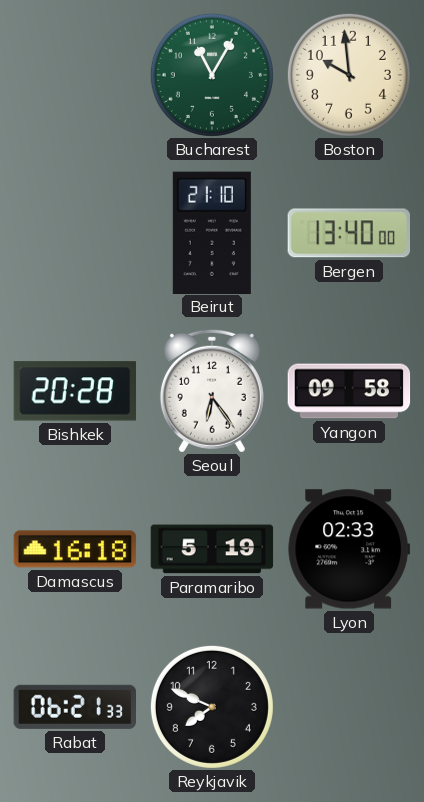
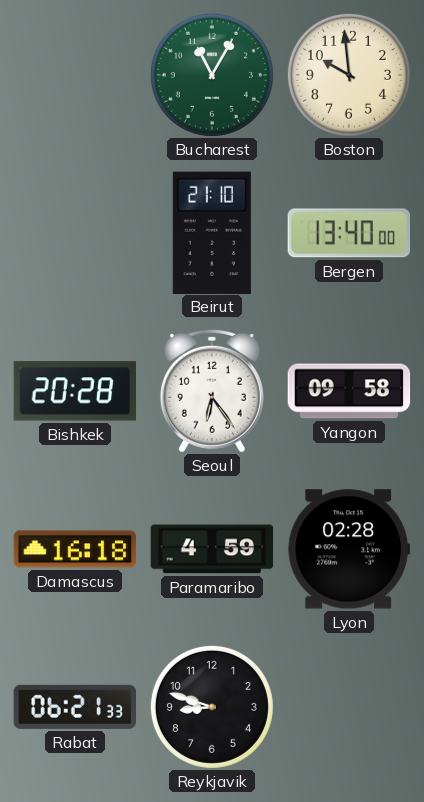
Paramaribo: 5:19 -> 4:59 (212, 549)
Lyon: 02:33 -> 02:28 (349, 549)
Reykjavik: 7:49 -> 8:48 (212, 707)
